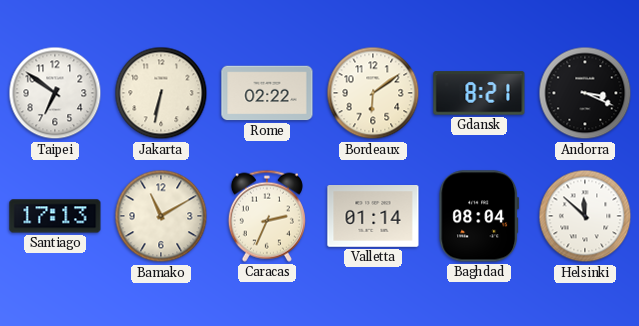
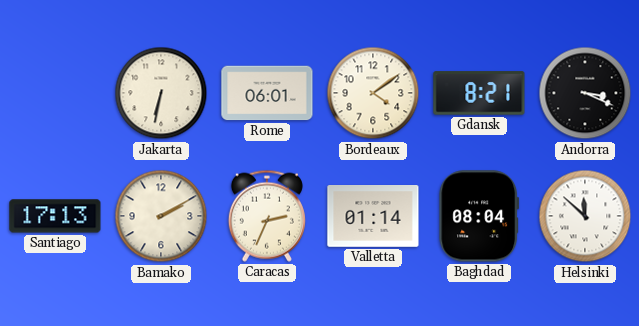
Taipei: 6:51 -> none (55, 93)
Rome: 02:22 -> 06:01 (267, 93)
Bordeaux: 6:09 -> 4:09 (373, 93)
Bamako: 11:10 -> 2:10 (161, 216)
